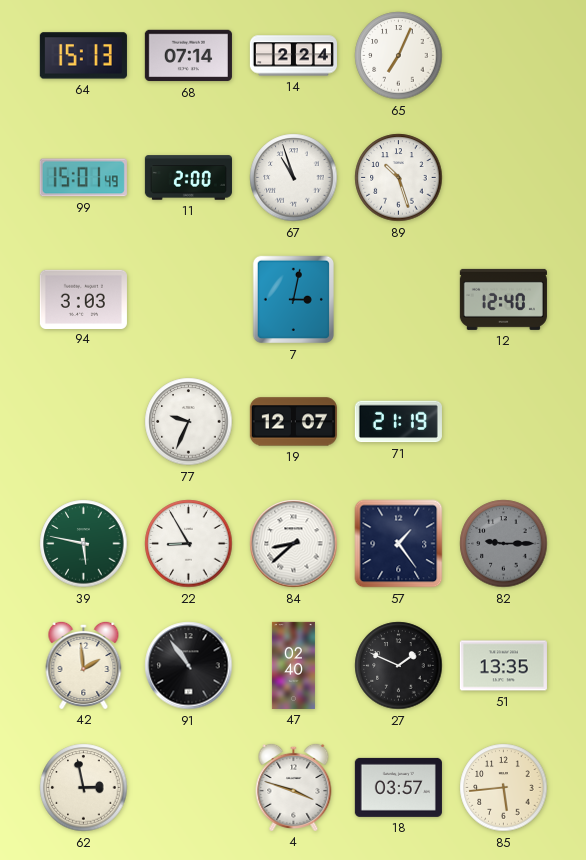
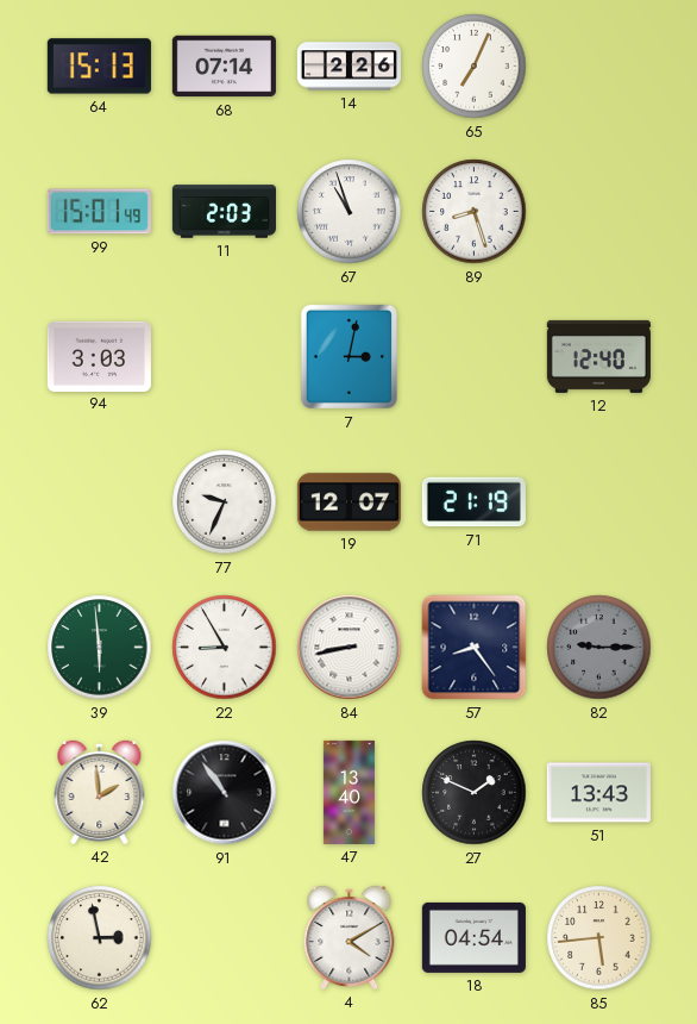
14: 2:24 -> 2:26 (348, 67)
11: 2:00 -> 2:03 (224, 212)
89: 10:27 -> 8:27 (475, 212)
39: 5:47 -> 5:59 (100, 648)
84: 8:38 -> 8:43 (350, 648)
57: 1:24 -> 8:24 (475, 648)
47: 02:40 -> 13:40 (348, 792)
51: 13:35 -> 13:43 (598, 793)
4: 3:48 -> 4:10 (350, 937)
18: 03:57 -> 04:54 (473, 937)
